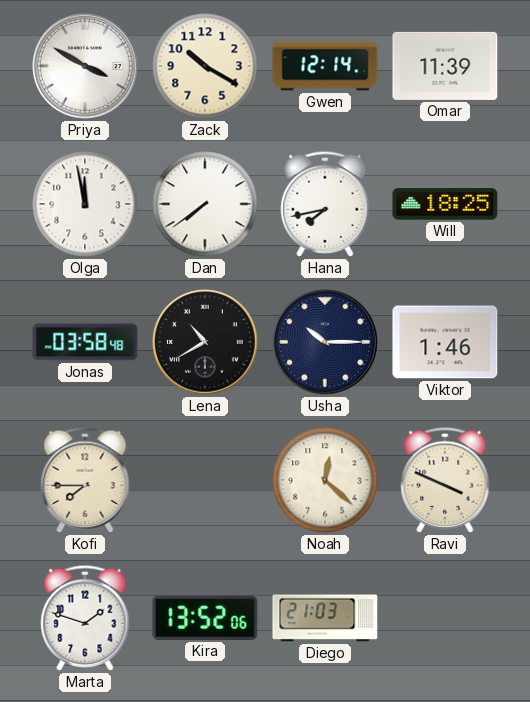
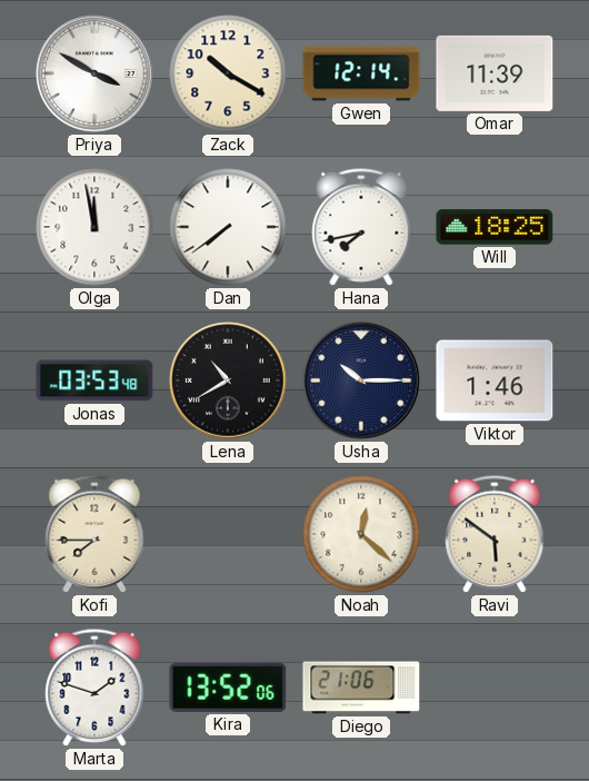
Jonas: 03:58 -> 03:53 (94, 380)
Ravi: 3:49 -> 5:51 (495, 534)
Diego: 21:03 -> 21:06 (361, 688)
